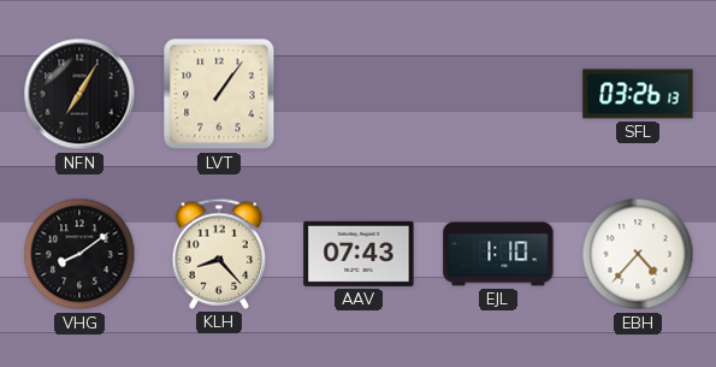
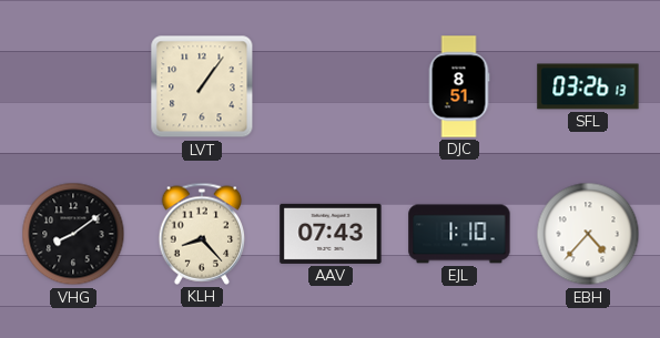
NFN: 7:05 -> none (79, 94)
DJC: none -> 8:51 (459, 86)
